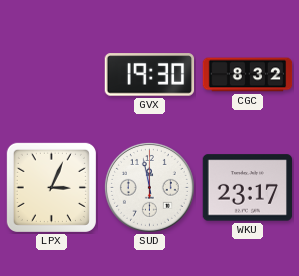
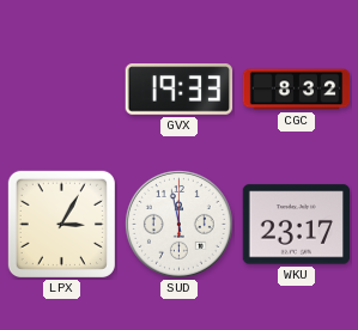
GVX: 19:30 -> 19:33 (180, 90)
LPX: 3:04 -> 3:05 (61, 224)
